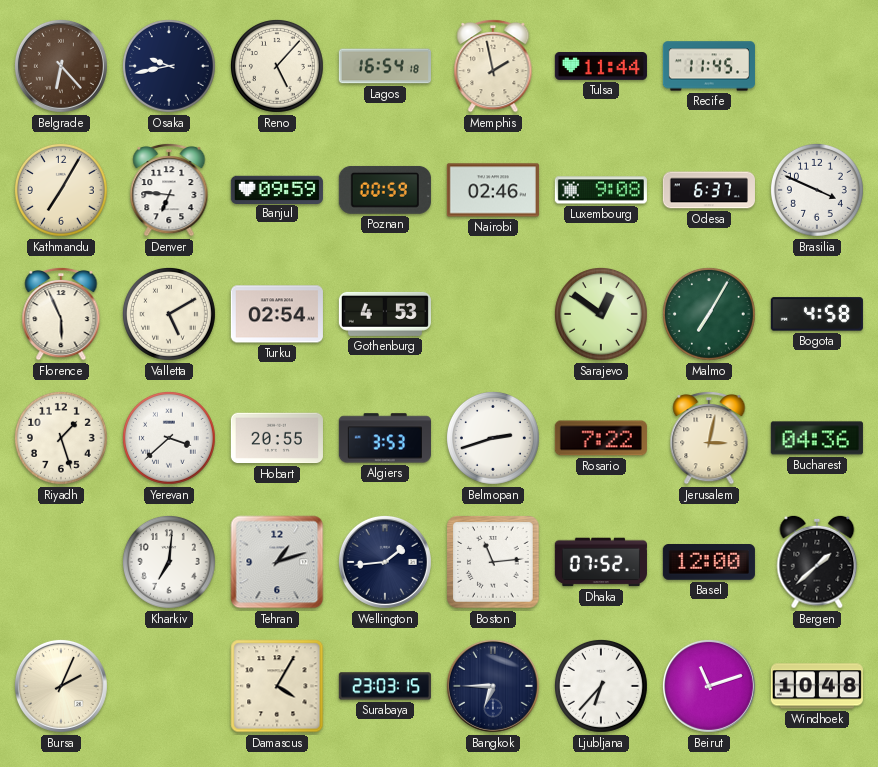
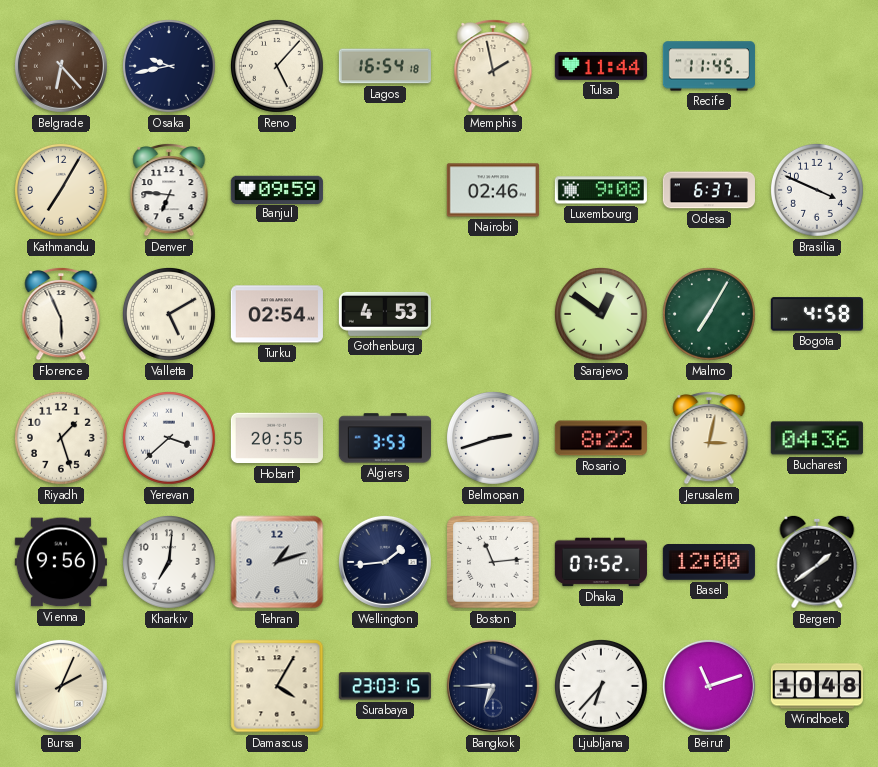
Poznan: 00:59 -> none (385, 190)
Rosario: 7:22 -> 8:22 (601, 438)
Vienna: none -> 9:56 (61, 562)
Bergen: 1:38 -> 1:39 (817, 562)
